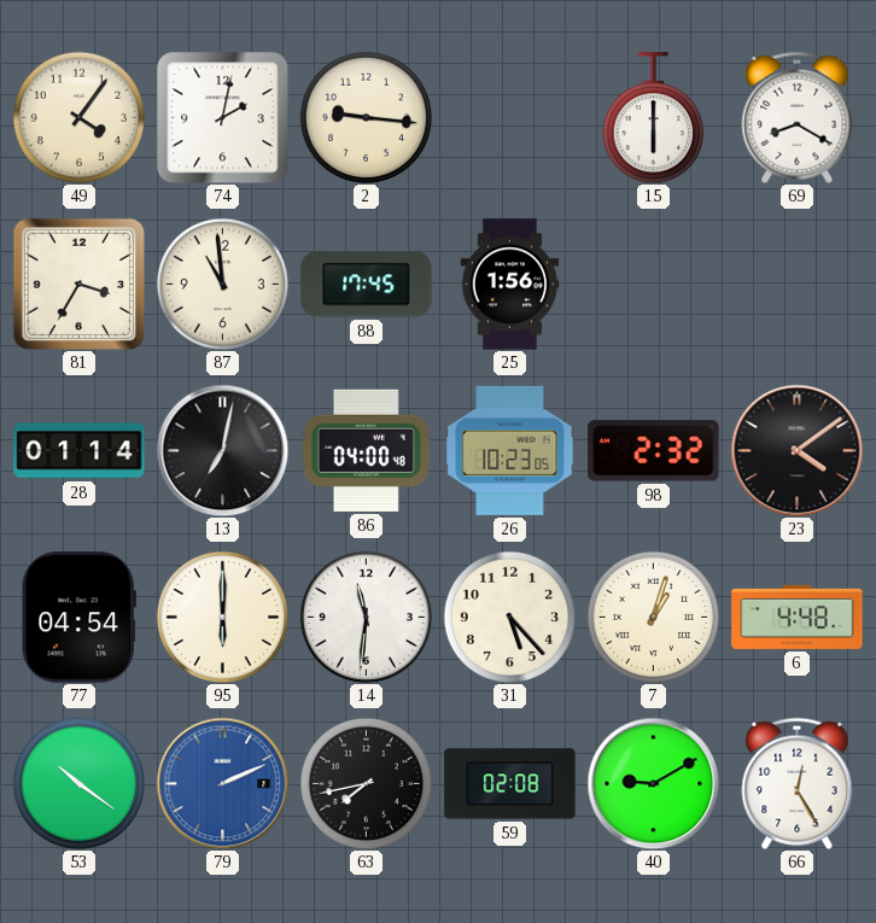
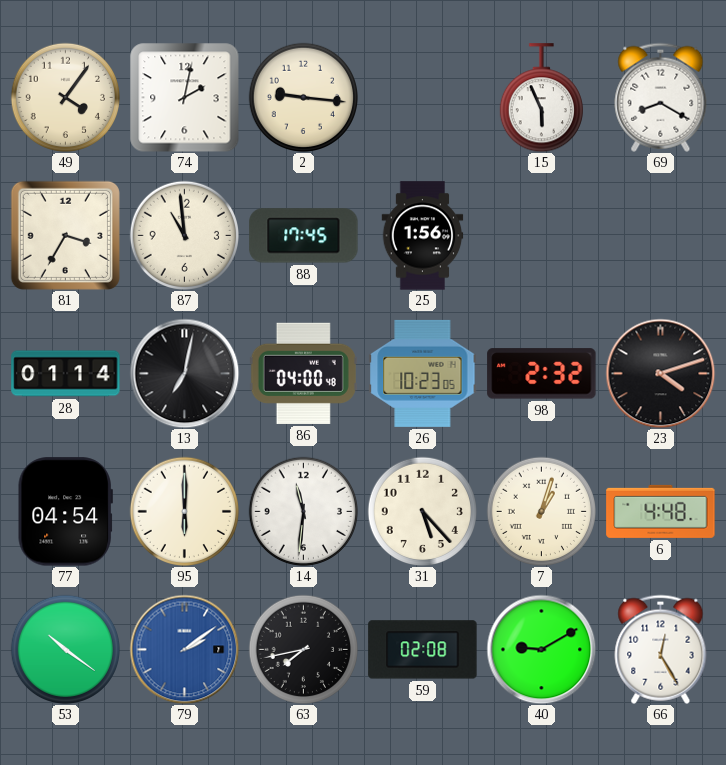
15: 6:00 -> 5:56 (541, 98)
23: 4:09 -> 4:12 (660, 373)
79: 2:11 -> 2:09 (184, 649)
